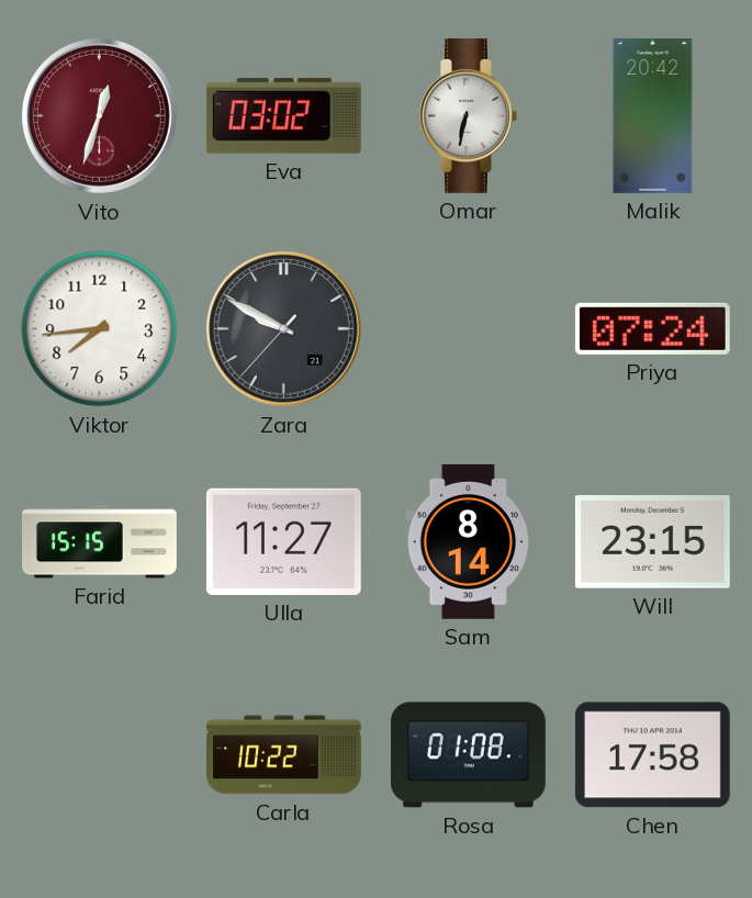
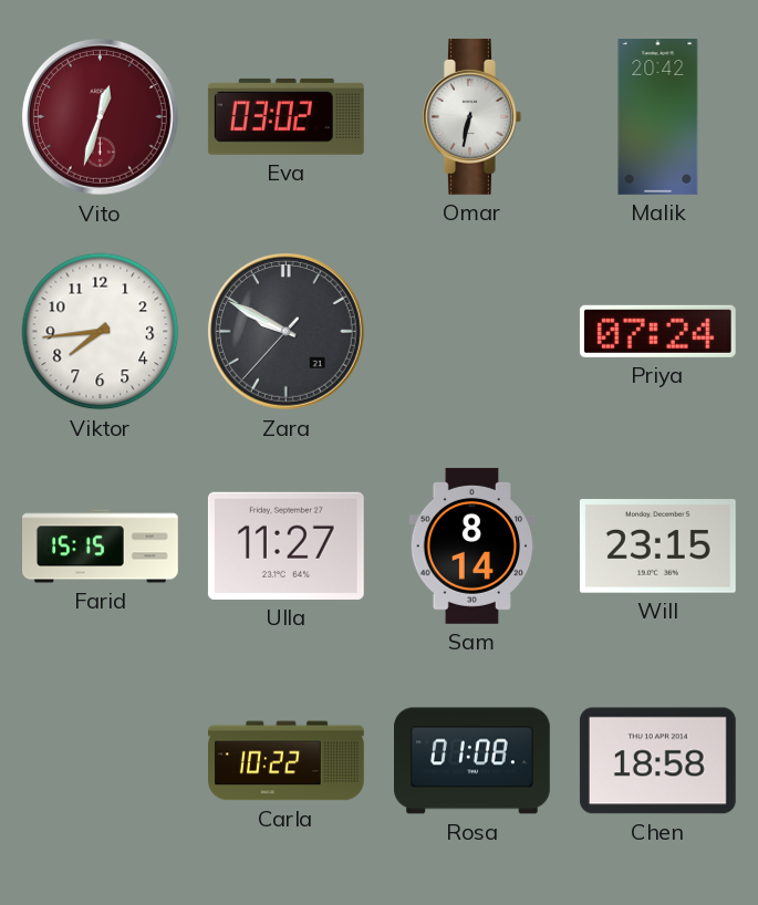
Chen: 17:58 -> 18:58 (657, 761)
